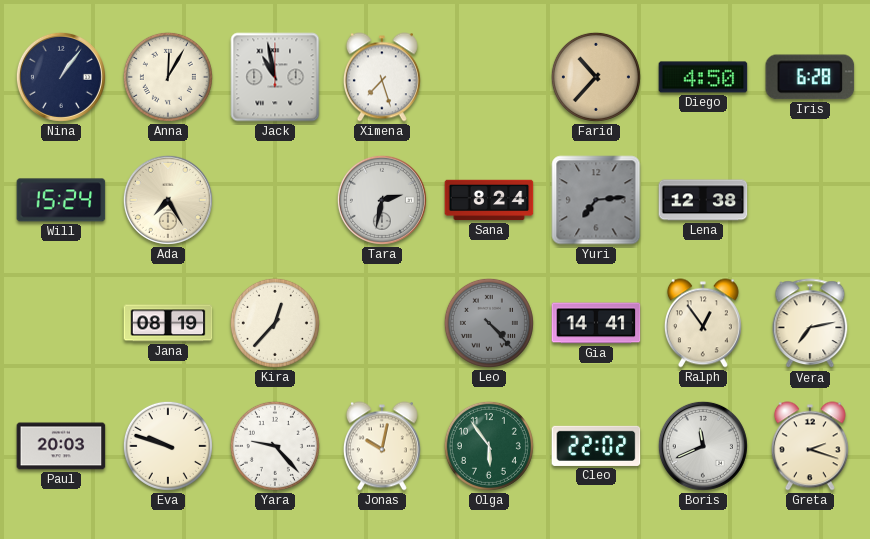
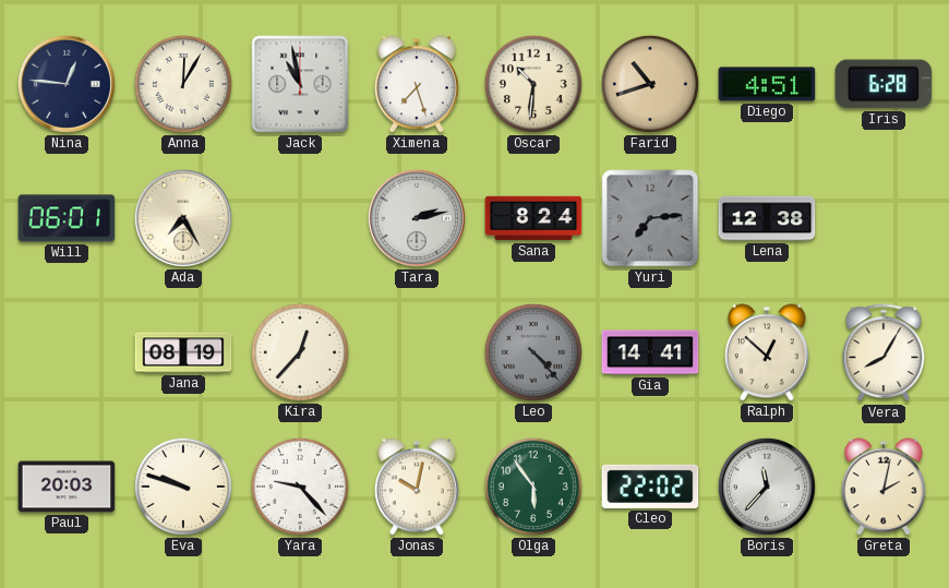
Nina: 1:06 -> 12:46 (67, 84)
Oscar: none -> 10:31 (533, 84)
Farid: 10:37 -> 10:42 (650, 84)
Diego: 4:50 -> 4:51 (767, 84)
Will: 15:24 -> 06:01 (67, 218)
Tara: 2:32 -> 2:13 (417, 218)
Ralph: 12:54 -> 12:52 (767, 352)
Vera: 7:13 -> 8:05 (884, 353)
Boris: 11:41 -> 11:37 (767, 487)
Greta: 2:18 -> 2:02 (884, 487)
